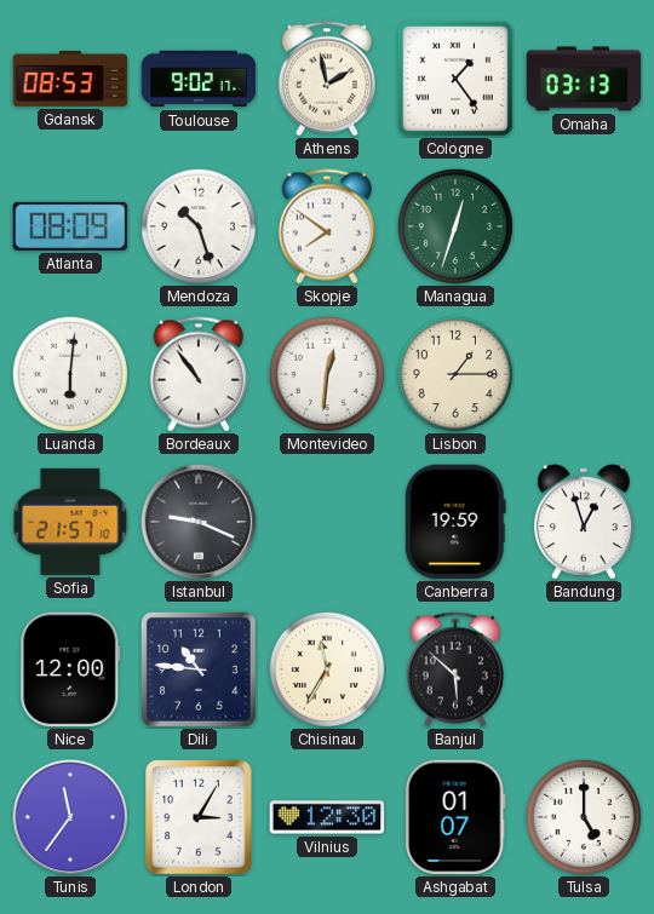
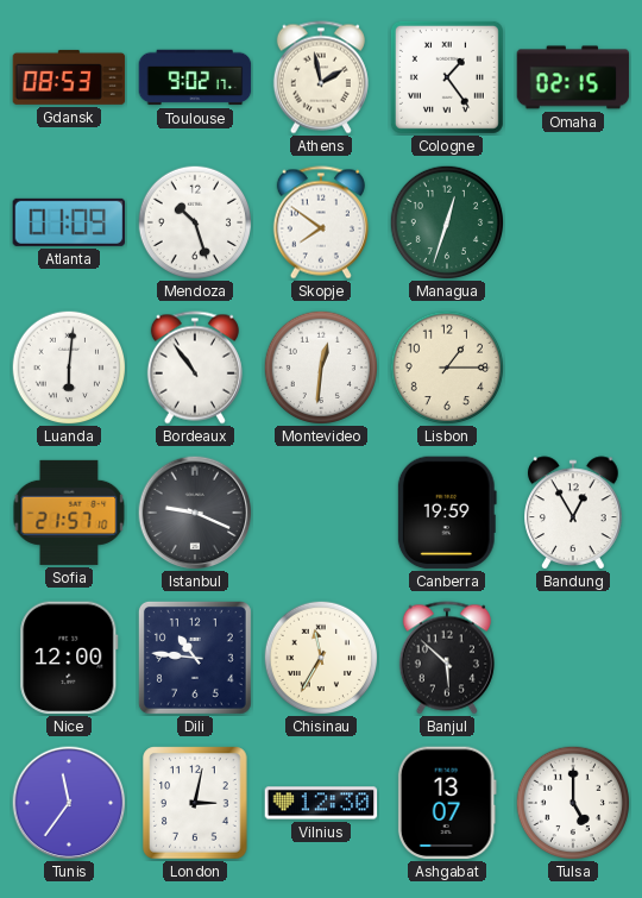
Omaha: 03:13 -> 02:15 (573, 77)
Atlanta: 08:09 -> 01:09 (69, 222)
Bandung: 12:57 -> 12:55 (573, 513)
London: 3:05 -> 3:02 (195, 803)
Ashgabat: 01:07 -> 13:07 (447, 803)
